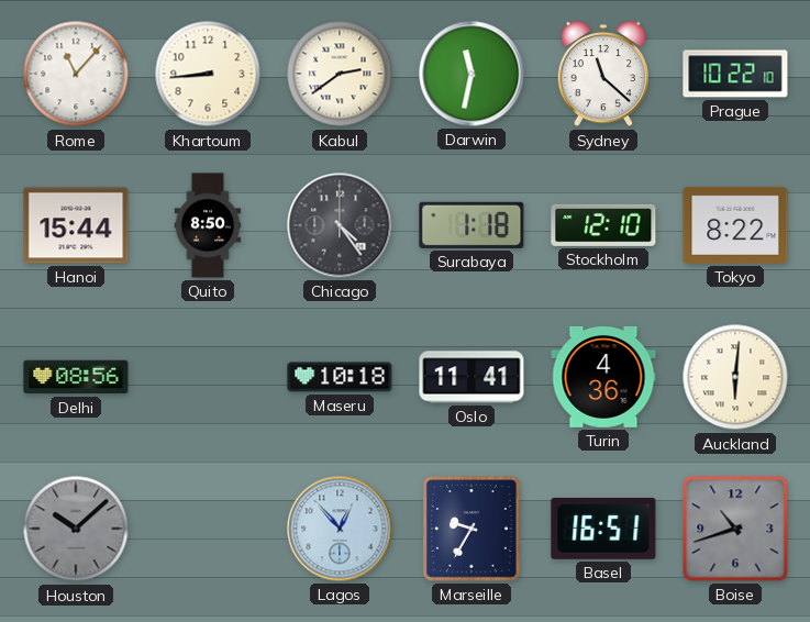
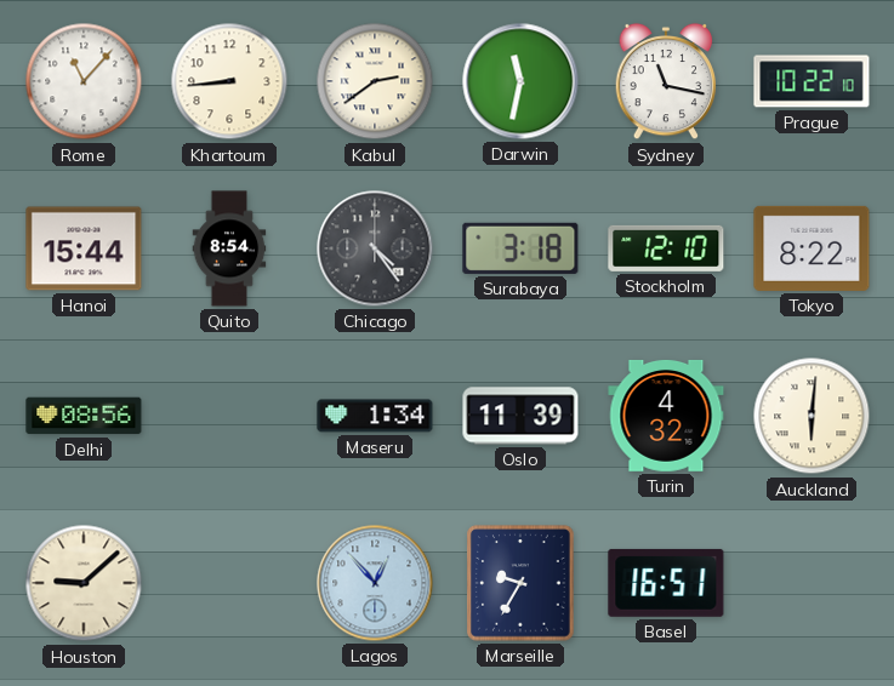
Sydney: 11:22 -> 11:17 (666, 81)
Quito: 8:50 -> 8:54 (229, 248)
Surabaya: 1:18 -> 3:18 (520, 248)
Maseru: 10:18 -> 1:34 (375, 416)
Oslo: 11:41 -> 11:39 (520, 416)
Turin: 4:36 -> 4:32 (666, 416)
Houston: 10:08 -> 9:08 (84, 583)
Houston dial: grey -> cream (84, 583)
Boise: 10:42 -> none (735, 529)
